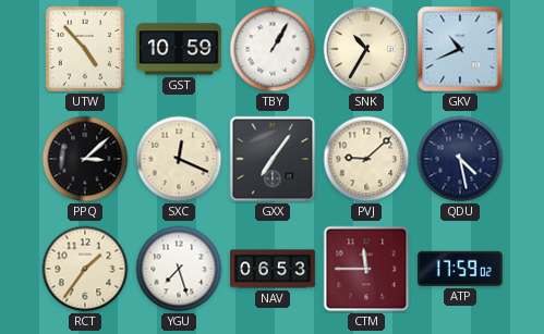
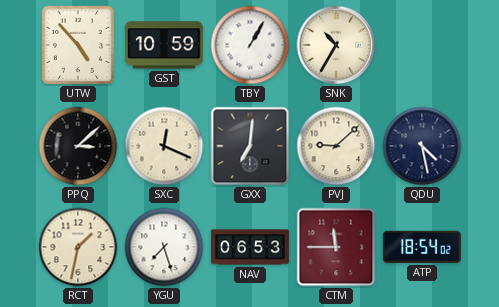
GKV: 10:41 -> none (460, 49)
GXX: 7:06 -> 7:01 (250, 146)
RCT: 1:36 -> 1:32 (78, 247)
ATP: 17:59 -> 18:54 (422, 247)
